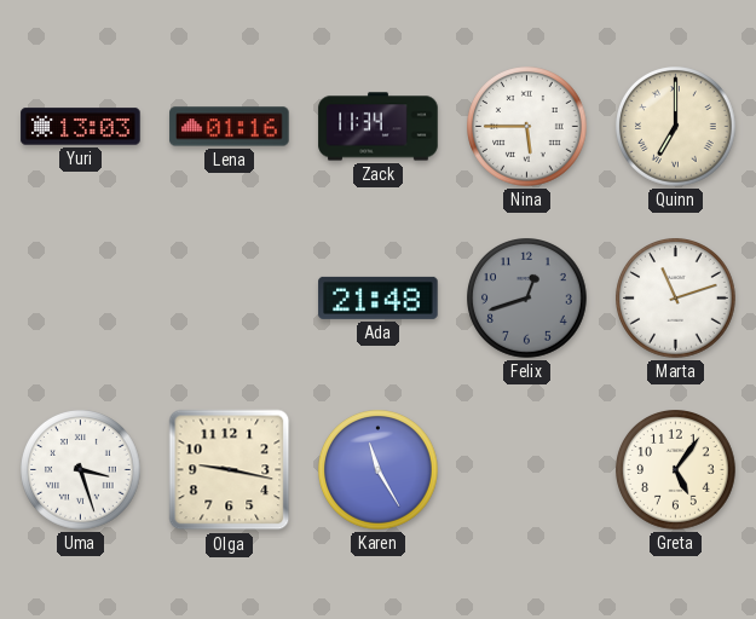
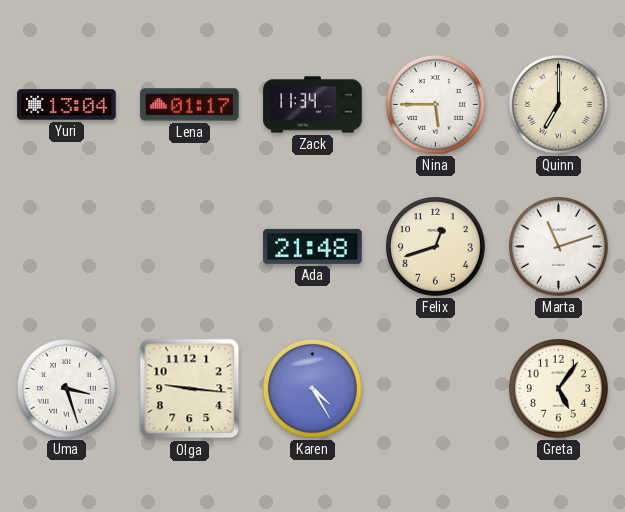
Yuri: 13:03 -> 13:04 (67, 105)
Lena: 01:16 -> 01:17 (190, 105)
Felix dial: grey -> cream (436, 247)
Olga: 9:17 -> 9:16 (190, 389)
Karen: 11:25 -> 4:25 (313, 389)
